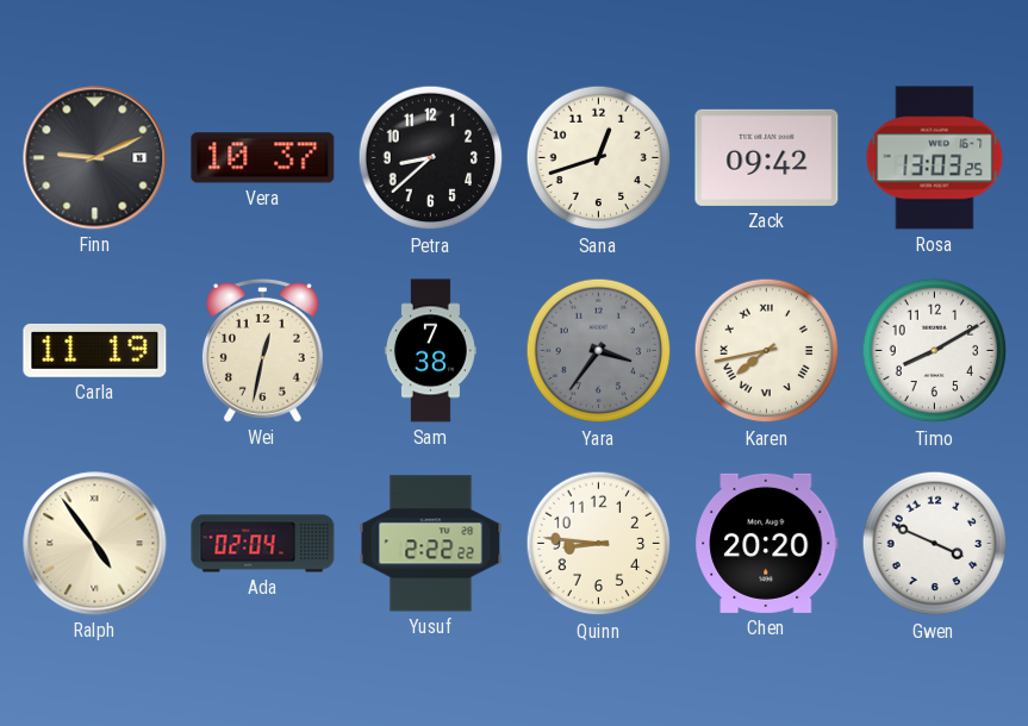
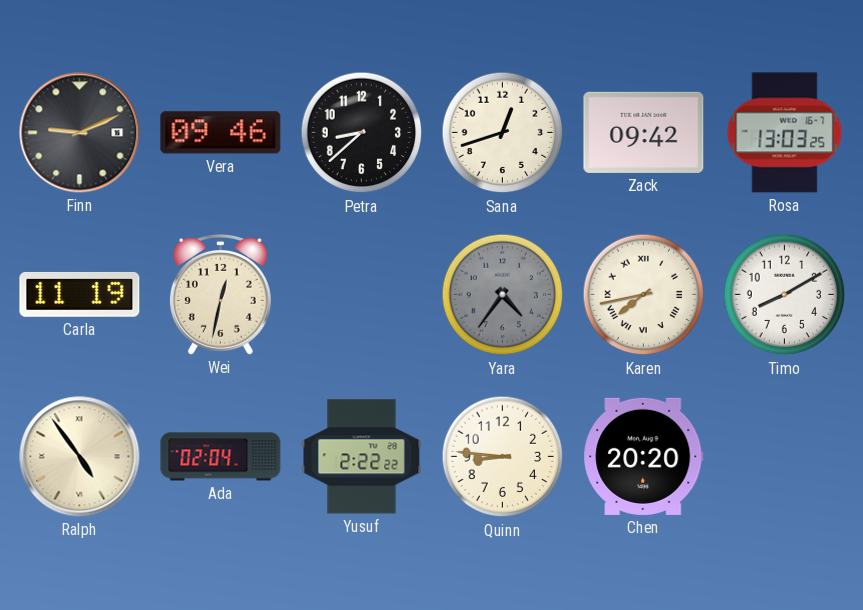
Vera: 10:37 -> 09:46 (221, 133)
Sam: 7:38 -> none (430, 351)
Yara: 3:36 -> 4:36 (503, 295)
Gwen: 3:49 -> none (935, 544)
